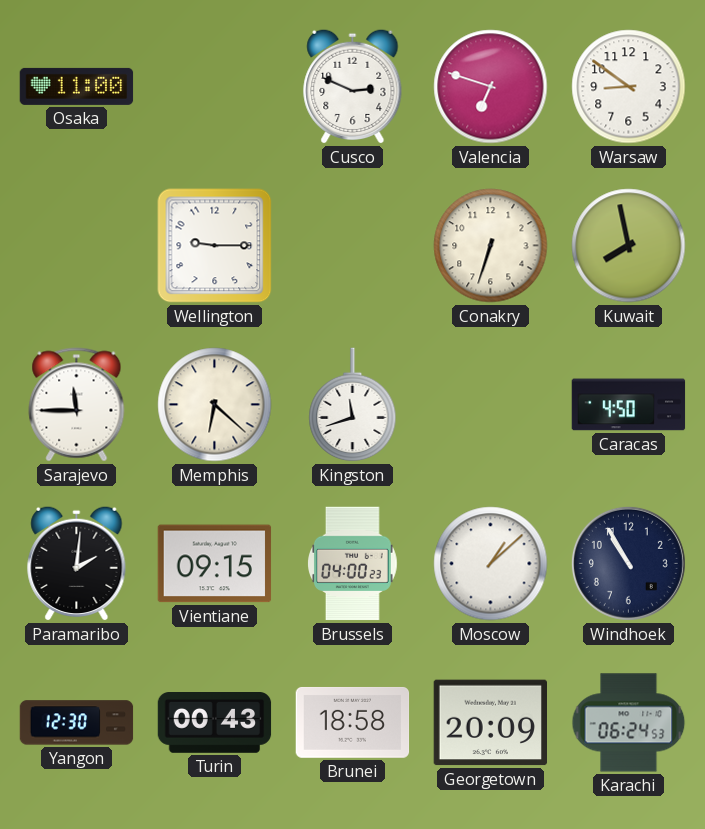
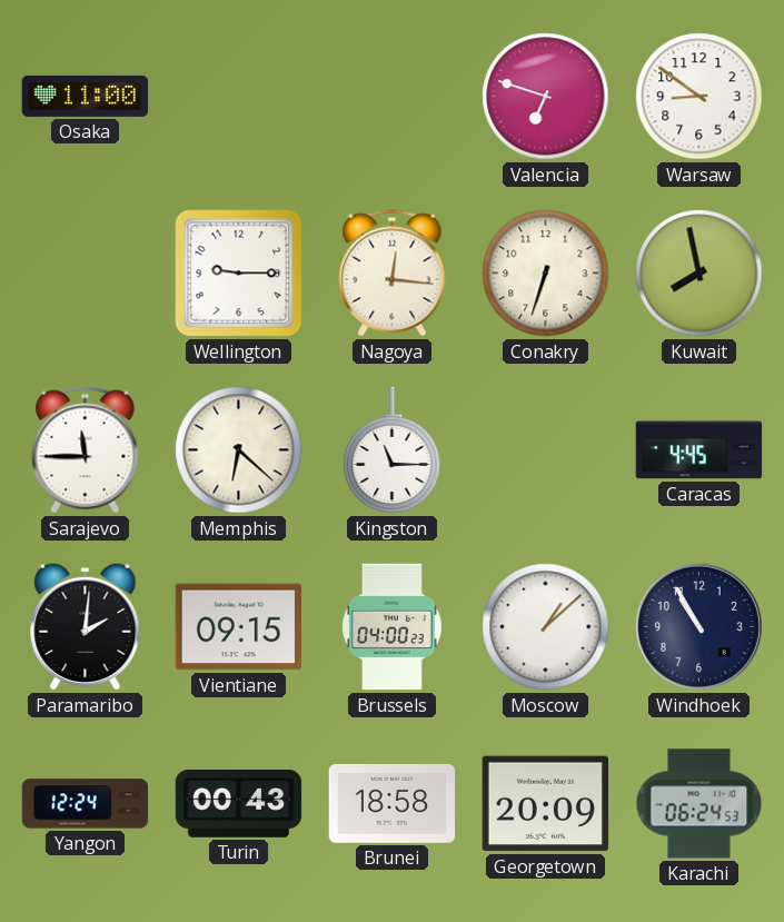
Cusco: 2:49 -> none (353, 86)
Nagoya: none -> 12:16 (393, 274)
Kingston: 11:42 -> 11:15 (393, 450)
Caracas: 4:50 -> 4:45 (699, 450)
Yangon: 12:30 -> 12:24 (86, 804)
